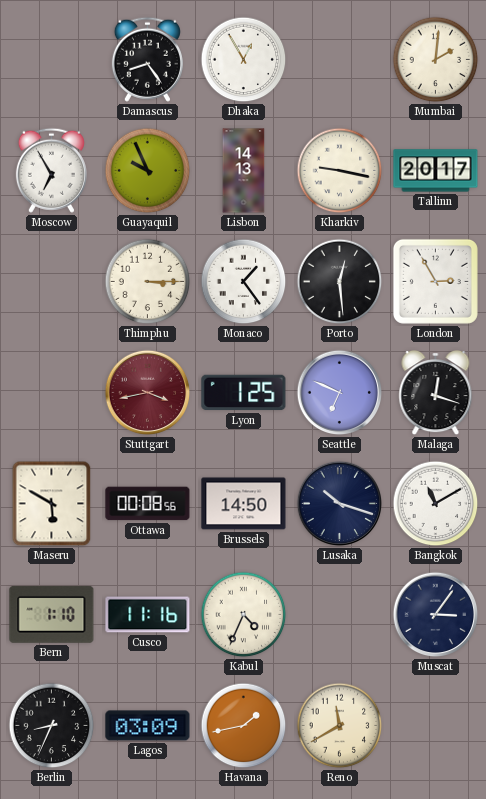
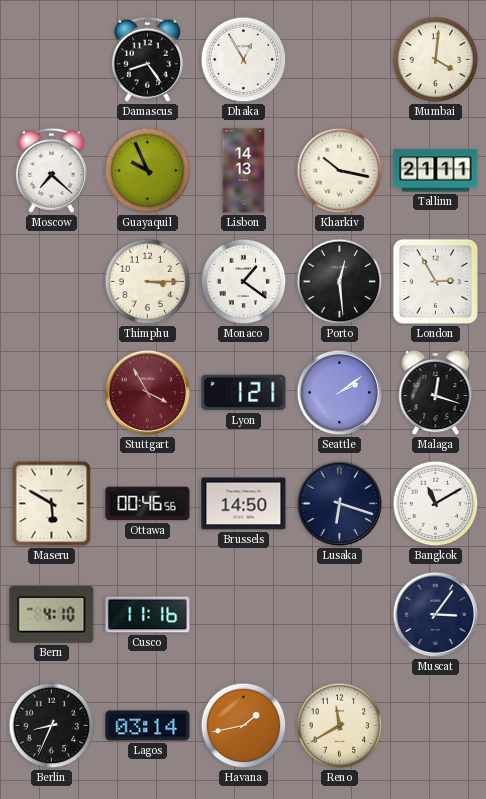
Mumbai: 2:01 -> 4:01 (436, 60)
Moscow: 6:55 -> 7:22 (51, 170)
Kharkiv: 9:17 -> 10:17 (340, 171)
Tallinn: 20:17 -> 21:11 (436, 171)
Monaco: 1:24 -> 1:21 (244, 282)
Stuttgart: 3:43 -> 3:55 (148, 393)
Lyon: 1:25 -> 1:21 (244, 393)
Seattle: 6:49 -> 2:09 (340, 393)
Ottawa: 00:08 -> 00:46 (148, 504)
Lusaka: 10:18 -> 6:18 (340, 504)
Bern: 1:10 -> 4:10 (52, 614)
Kabul: 4:34 -> none (244, 615)
Lagos: 03:09 -> 03:14 (148, 726)
